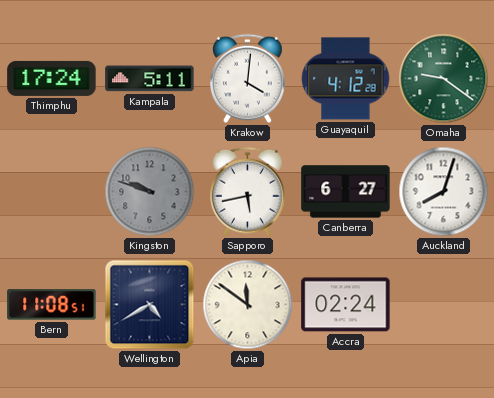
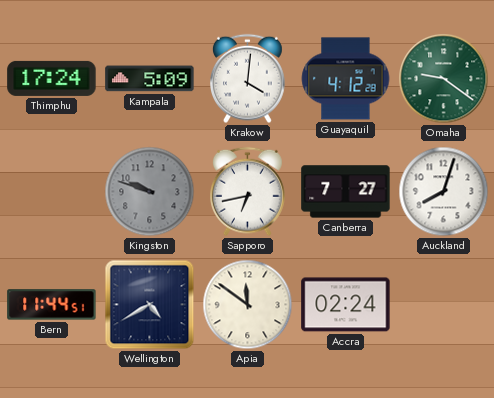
Kampala: 5:11 -> 5:09 (150, 79)
Sapporo: 5:43 -> 6:43 (248, 192)
Canberra: 6:27 -> 7:27 (346, 192)
Bern: 11:08 -> 11:44 (52, 305)
